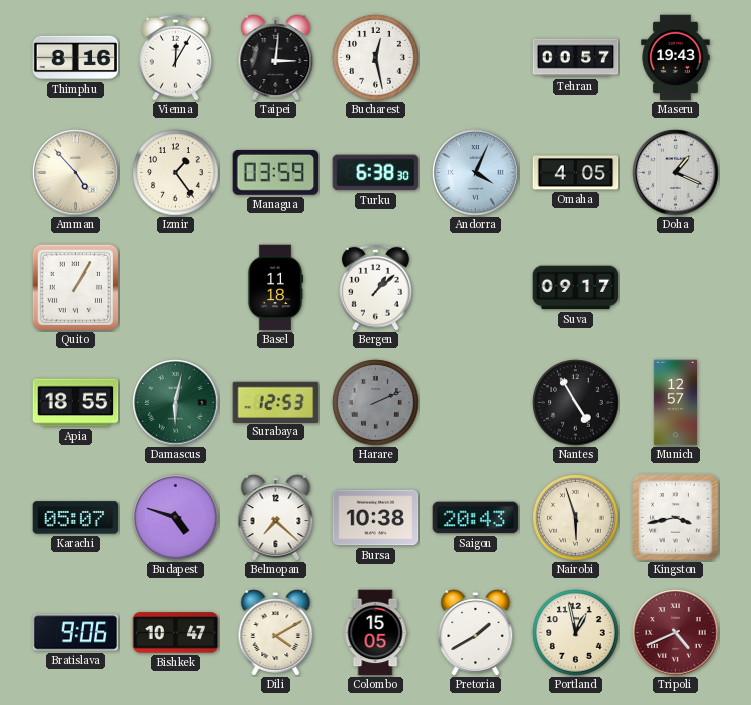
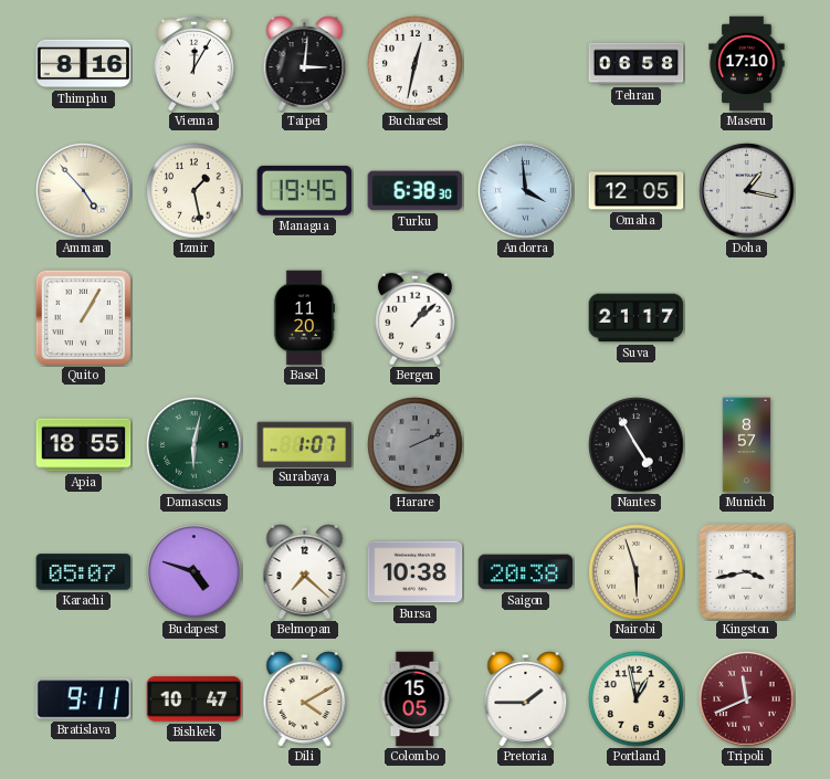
Bucharest: 12:28 -> 12:32 (416, 64)
Tehran: 00:57 -> 06:58 (637, 64)
Maseru: 19:43 -> 17:10 (747, 64)
Izmir: 1:24 -> 1:28 (195, 191)
Managua: 03:59 -> 19:45 (305, 190)
Andorra: 4:04 -> 3:59 (526, 191)
Omaha: 4:05 -> 12:05 (637, 191)
Doha: 1:19 -> 1:17 (747, 191)
Basel: 11:18 -> 11:20 (304, 318)
Suva: 09:17 -> 21:17 (637, 318)
Surabaya: 12:53 -> 1:07 (305, 444)
Munich: 12:57 -> 8:57 (746, 445)
Saigon: 20:43 -> 20:38 (526, 572)
Bratislava: 9:06 -> 9:11 (84, 699)
Pretoria: 1:40 -> 1:45 (526, 699)
Tripoli: 4:41 -> 11:41 (747, 699)
